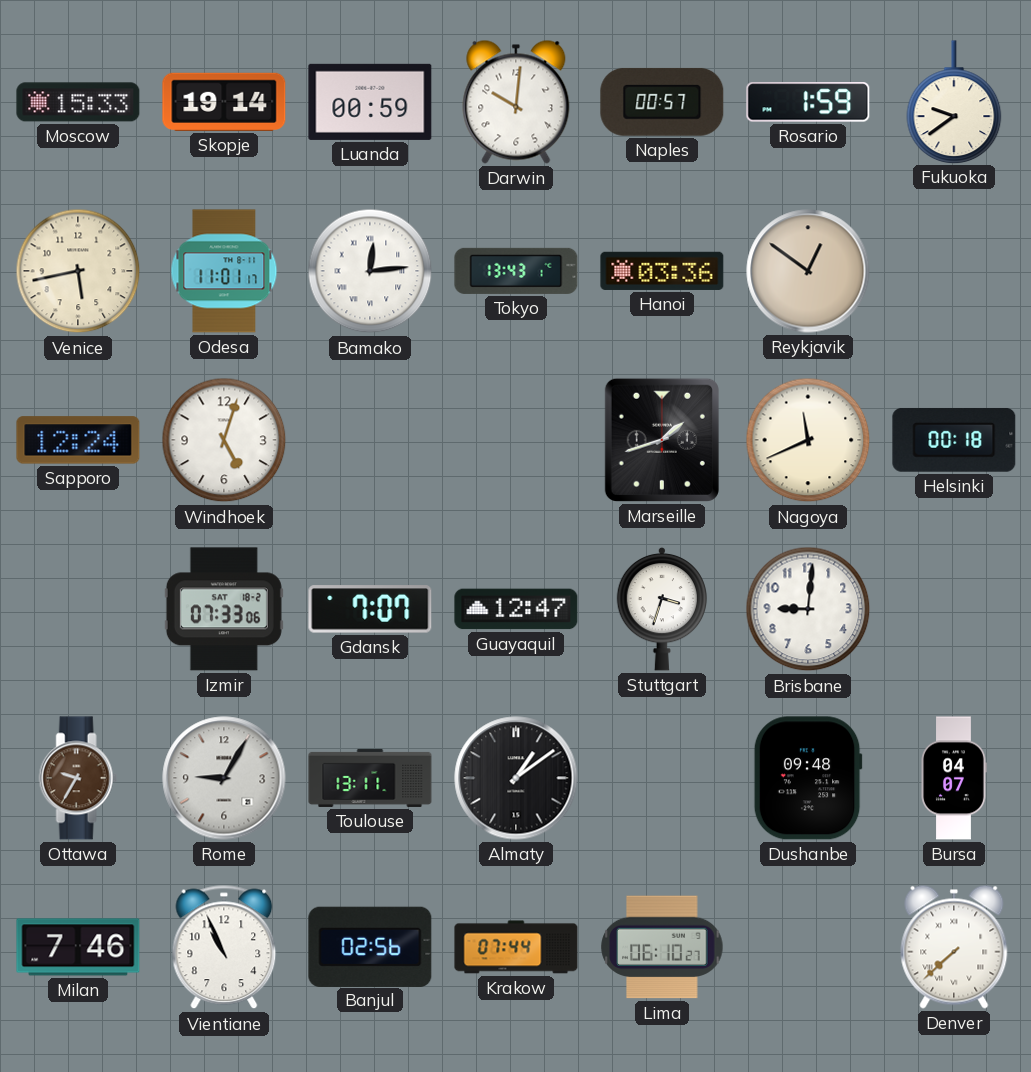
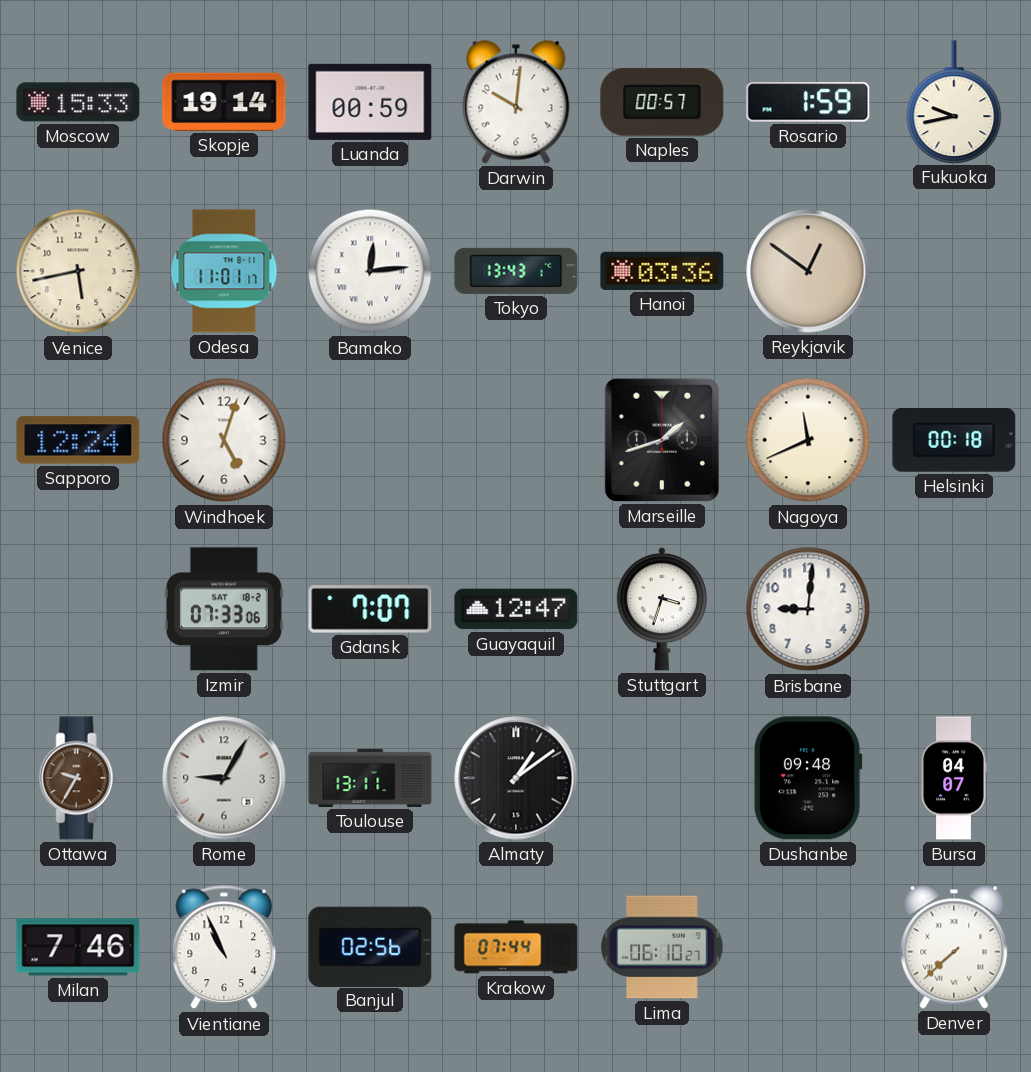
Fukuoka: 9:39 -> 9:43 (954, 102)
